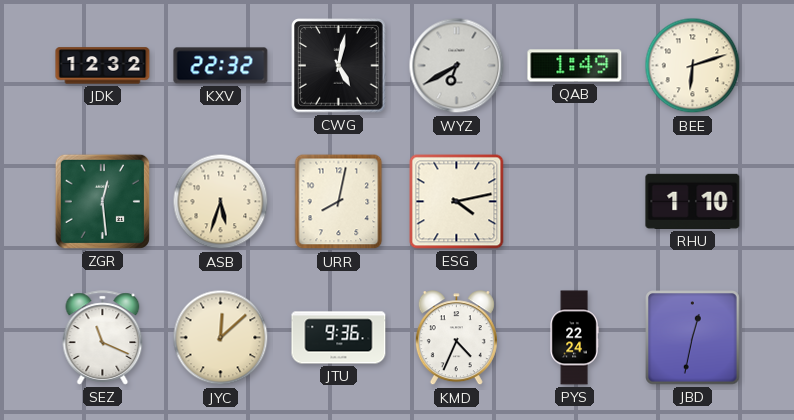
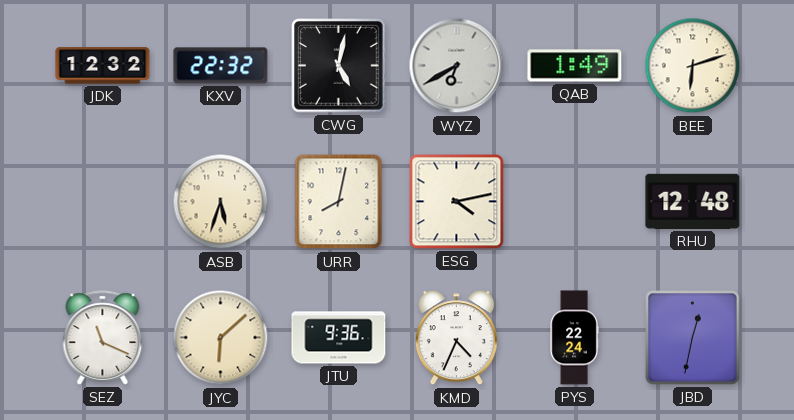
ZGR: 12:29 -> none (102, 201)
RHU: 1:10 -> 12:48 (693, 201)
JYC: 12:08 -> 6:08 (221, 338)
